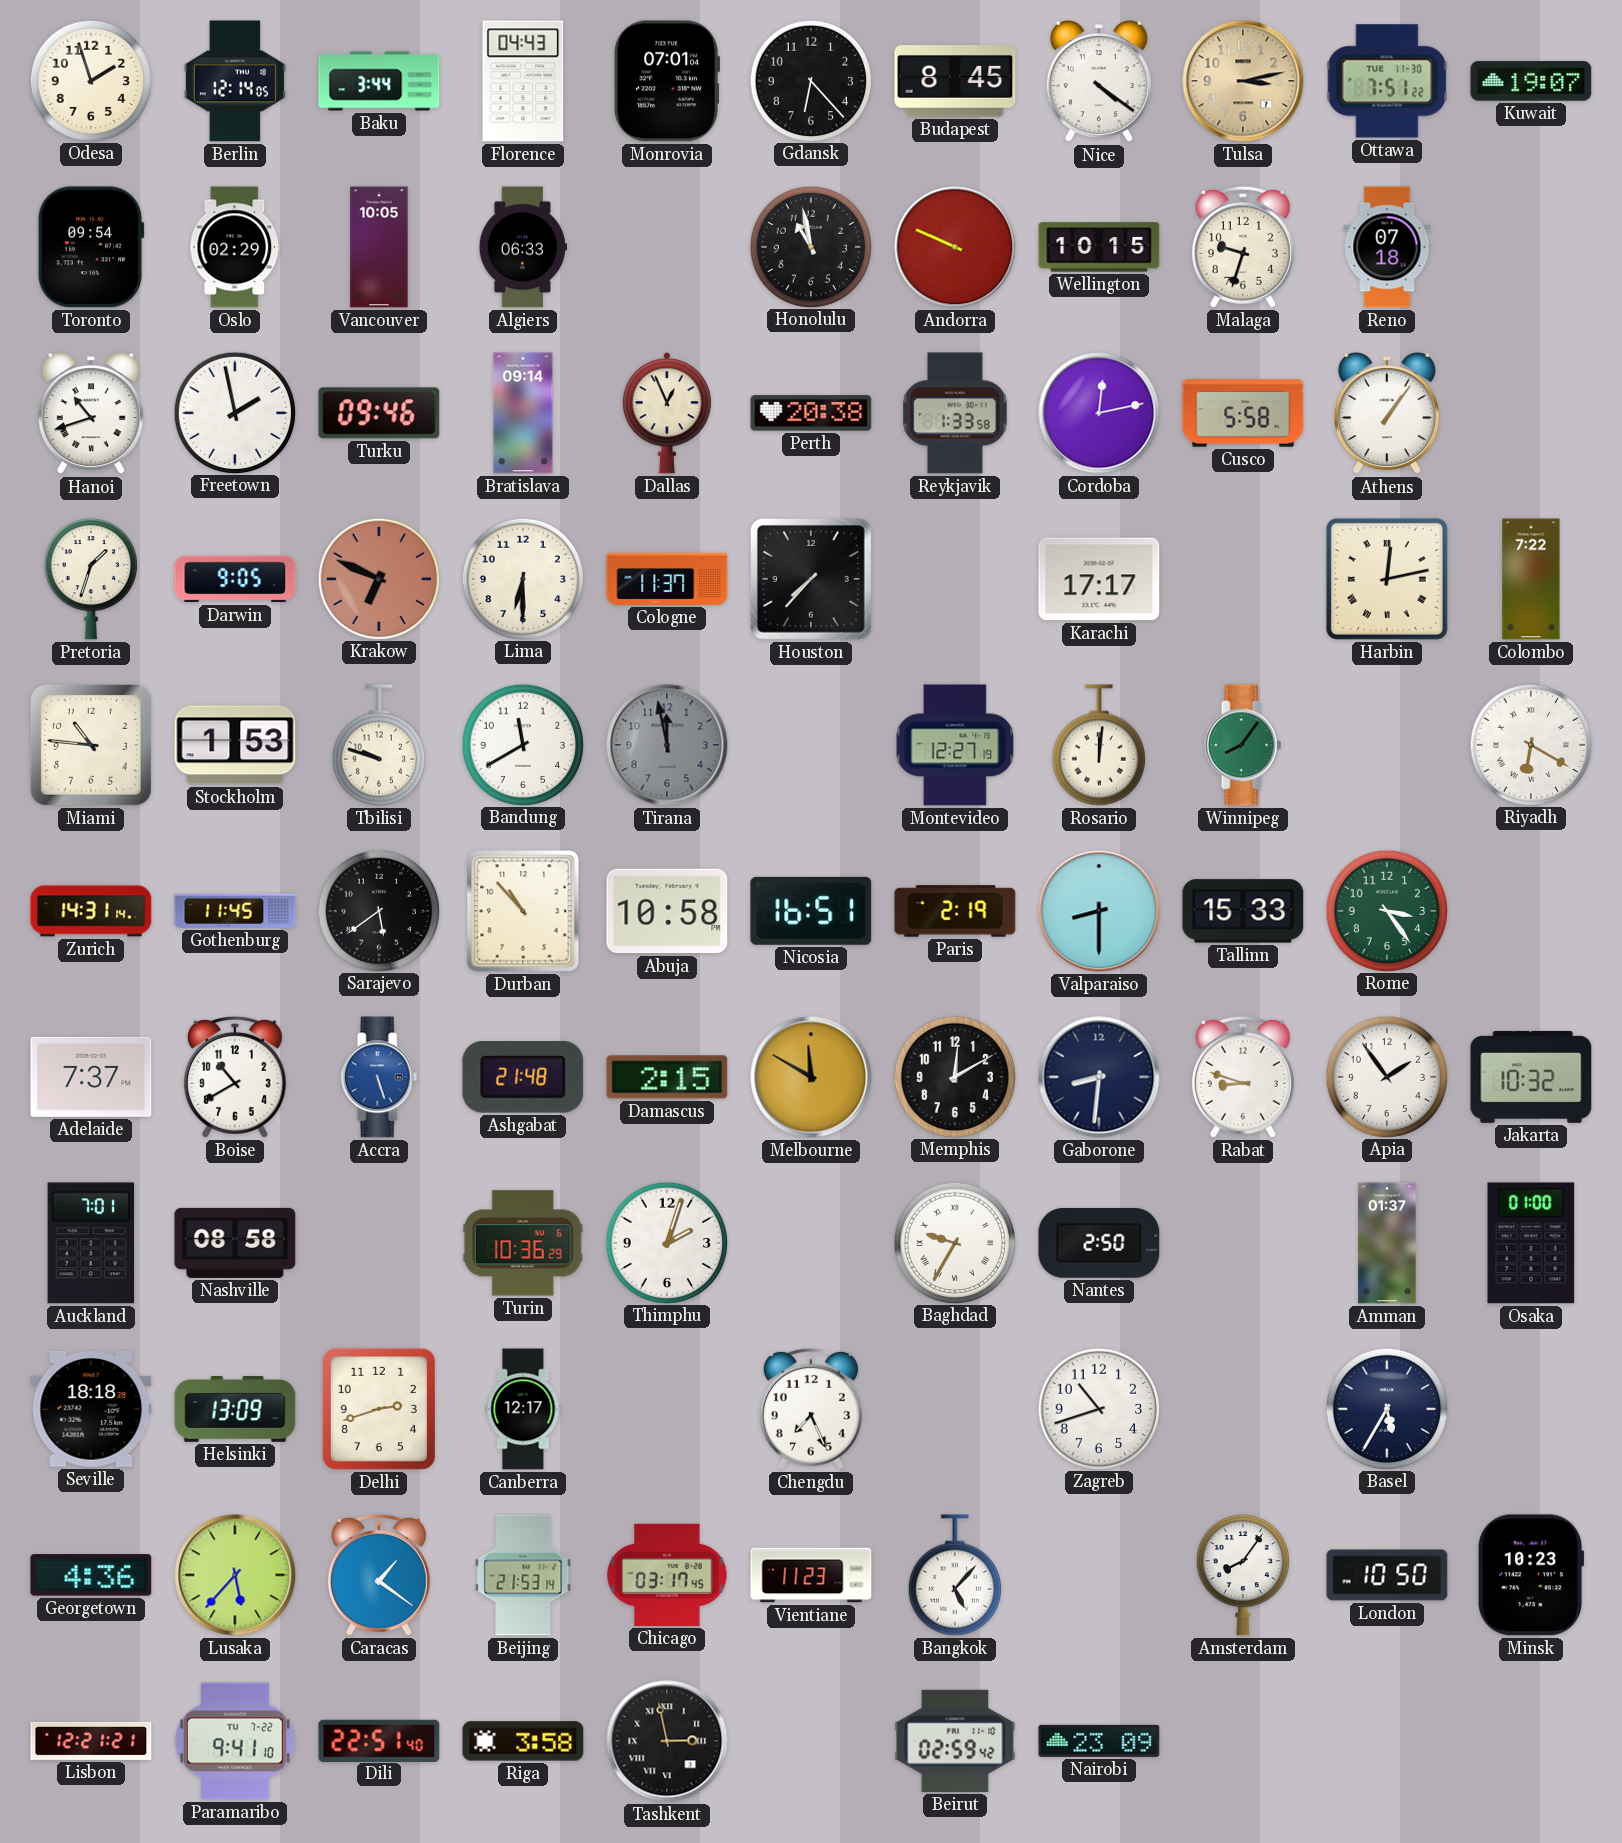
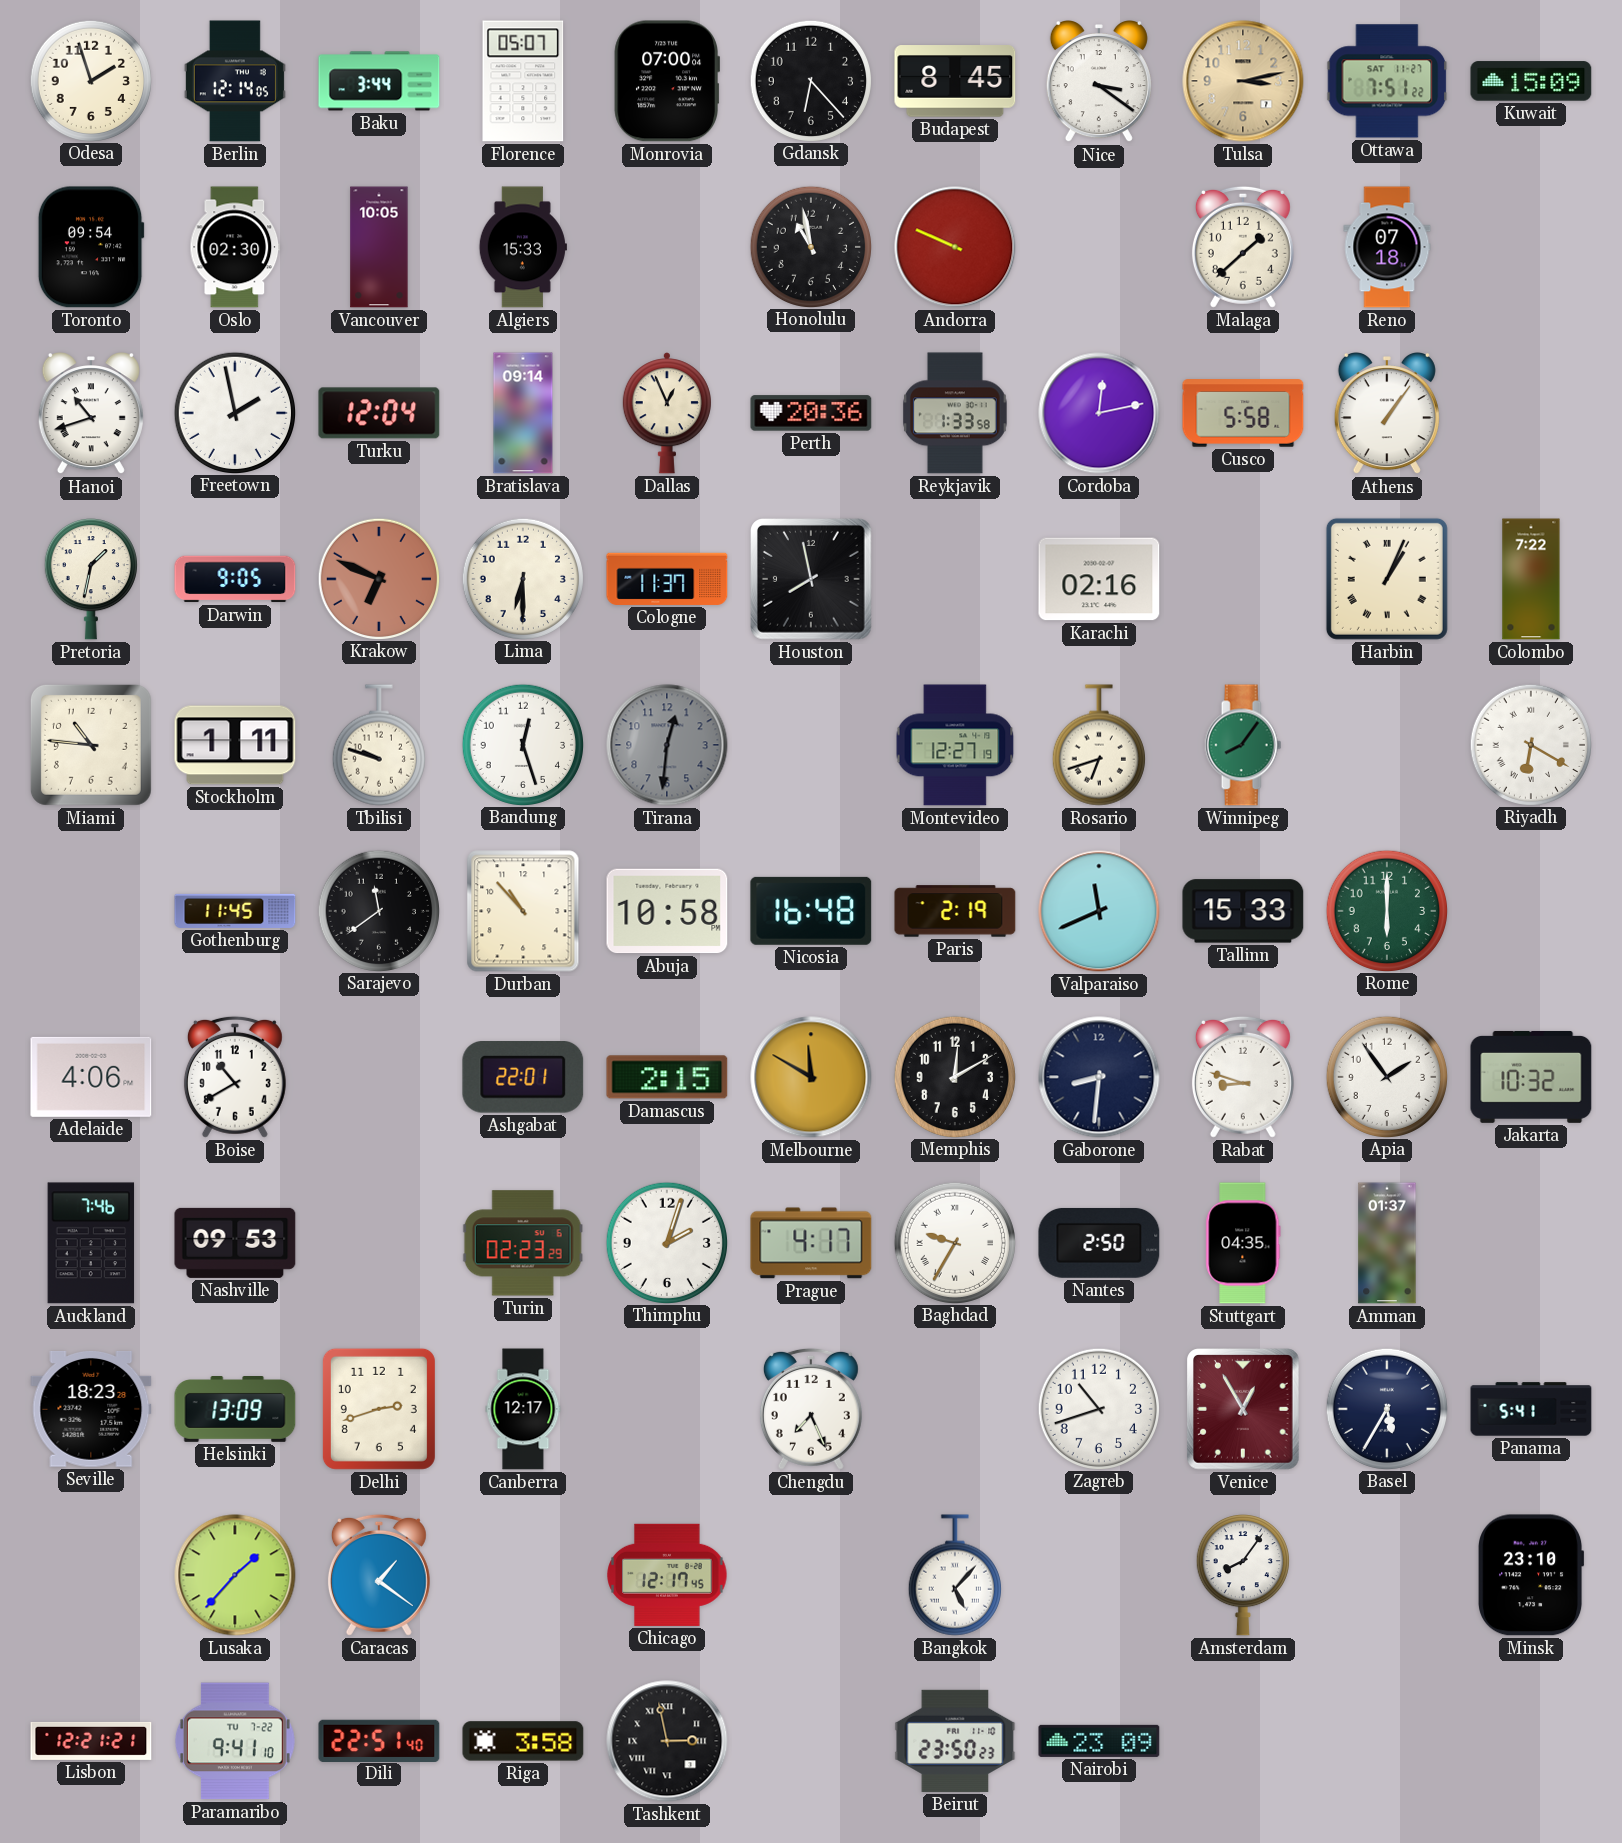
Florence: 04:43 -> 05:07 (523, 81)
Monrovia: 07:01 -> 07:00 (667, 81)
Nice: 4:21 -> 3:21 (1099, 82)
Ottawa date: TUE 11-30 -> SAT 11-27 (1387, 81)
Kuwait: 19:07 -> 15:09 (1531, 81)
Oslo: 02:29 -> 02:30 (235, 247)
Algiers: 06:33 -> 15:33 (523, 247)
Wellington: 10:15 -> none (1099, 247)
Malaga: 9:33 -> 1:38 (1243, 247)
Turku: 09:46 -> 12:04 (379, 413)
Perth: 20:38 -> 20:36 (811, 413)
Pretoria: 1:33 -> 1:32 (91, 579)
Houston: 7:37 -> 7:58 (812, 580)
Karachi: 17:17 -> 02:16 (1099, 579)
Harbin: 12:13 -> 1:04 (1387, 579)
Stockholm: 1:53 -> 1:11 (235, 745)
Bandung: 11:40 -> 12:27 (523, 744)
Tirana: 11:58 -> 12:31 (667, 745)
Rosario: 12:01 -> 6:42 (1099, 745)
Zurich: 14:31 -> none (91, 911)
Sarajevo: 5:39 -> 11:39 (379, 910)
Nicosia: 16:51 -> 16:48 (811, 911)
Valparaiso: 8:30 -> 11:41 (1099, 911)
Rome: 3:24 -> 6:00 (1387, 910)
Adelaide: 7:37 -> 4:06 (91, 1077)
Accra: 5:27 -> none (379, 1077)
Ashgabat: 21:48 -> 22:01 (523, 1078)
Auckland: 7:01 -> 7:46 (91, 1243)
Nashville: 08:58 -> 09:53 (235, 1243)
Turin: 10:36 -> 02:23 (523, 1243)
Prague: none -> 4:17 (811, 1243)
Stuttgart: none -> 04:35 (1243, 1243)
Osaka: 01:00 -> none (1531, 1243)
Seville: 18:18 -> 18:23 (91, 1410)
Venice: none -> 12:55 (1243, 1409)
Panama: none -> 5:41 (1531, 1409)
Georgetown: 4:36 -> none (91, 1575)
Lusaka: 5:37 -> 1:37 (235, 1575)
Beijing: 21:53 -> none (523, 1575)
Chicago: 03:17 -> 12:17 (667, 1575)
Vientiane: 11:23 -> none (811, 1575)
London: 10:50 -> none (1387, 1575)
Minsk: 10:23 -> 23:10 (1532, 1575)
Beirut: 02:59 -> 23:50 (955, 1741)
